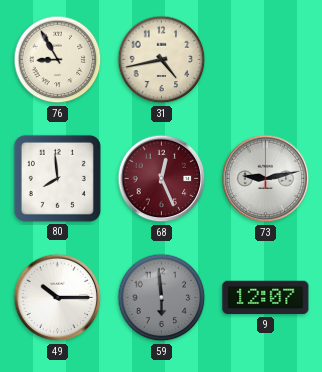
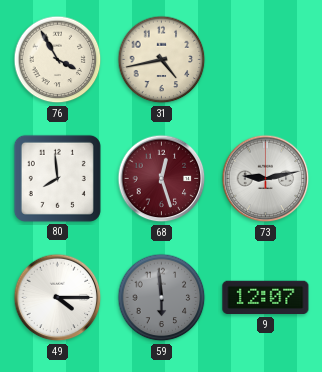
76: 8:55 -> 3:55 (58, 60)
68: 12:26 -> 12:27 (162, 179)
49: 10:15 -> 4:15 (58, 298)
